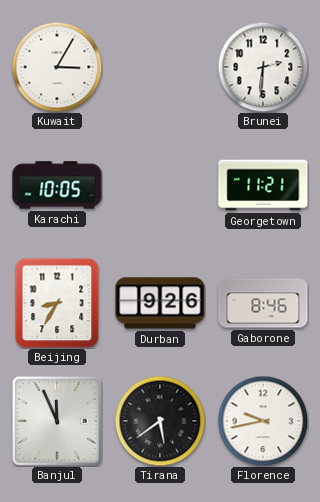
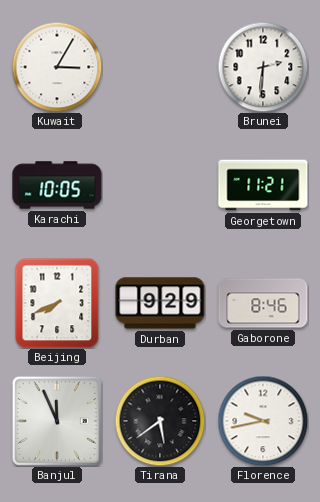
Beijing: 8:35 -> 7:41 (57, 303)
Durban: 9:26 -> 9:29 (160, 303)
